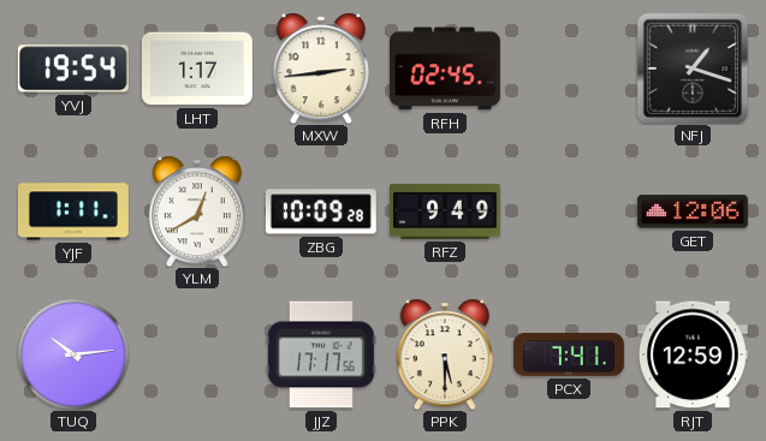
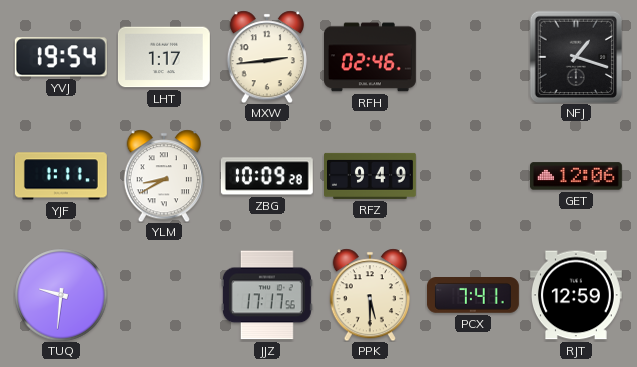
RFH: 02:45 -> 02:46 (370, 57)
YLM: 12:40 -> 8:40 (164, 176)
TUQ: 10:14 -> 9:31 (61, 295)
